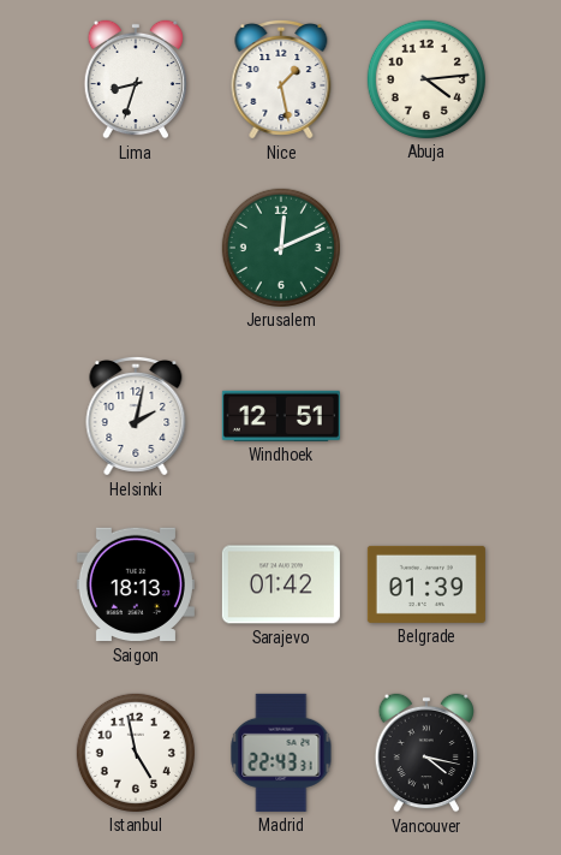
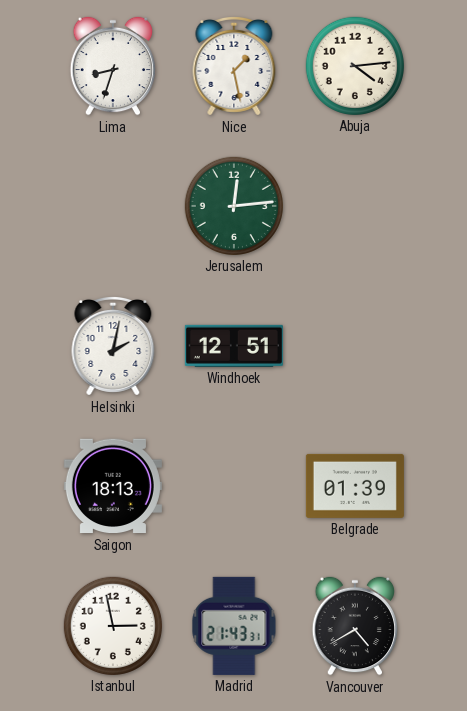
Jerusalem: 12:11 -> 12:14 (234, 206)
Sarajevo: 01:42 -> none (281, 584)
Istanbul: 4:58 -> 2:58 (113, 626)
Madrid: 22:43 -> 21:43 (234, 626)
Vancouver: 4:17 -> 4:40 (354, 626)
